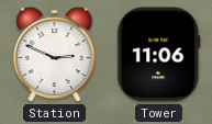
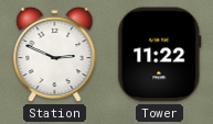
Tower: 11:06 -> 11:22 (160, 55)
